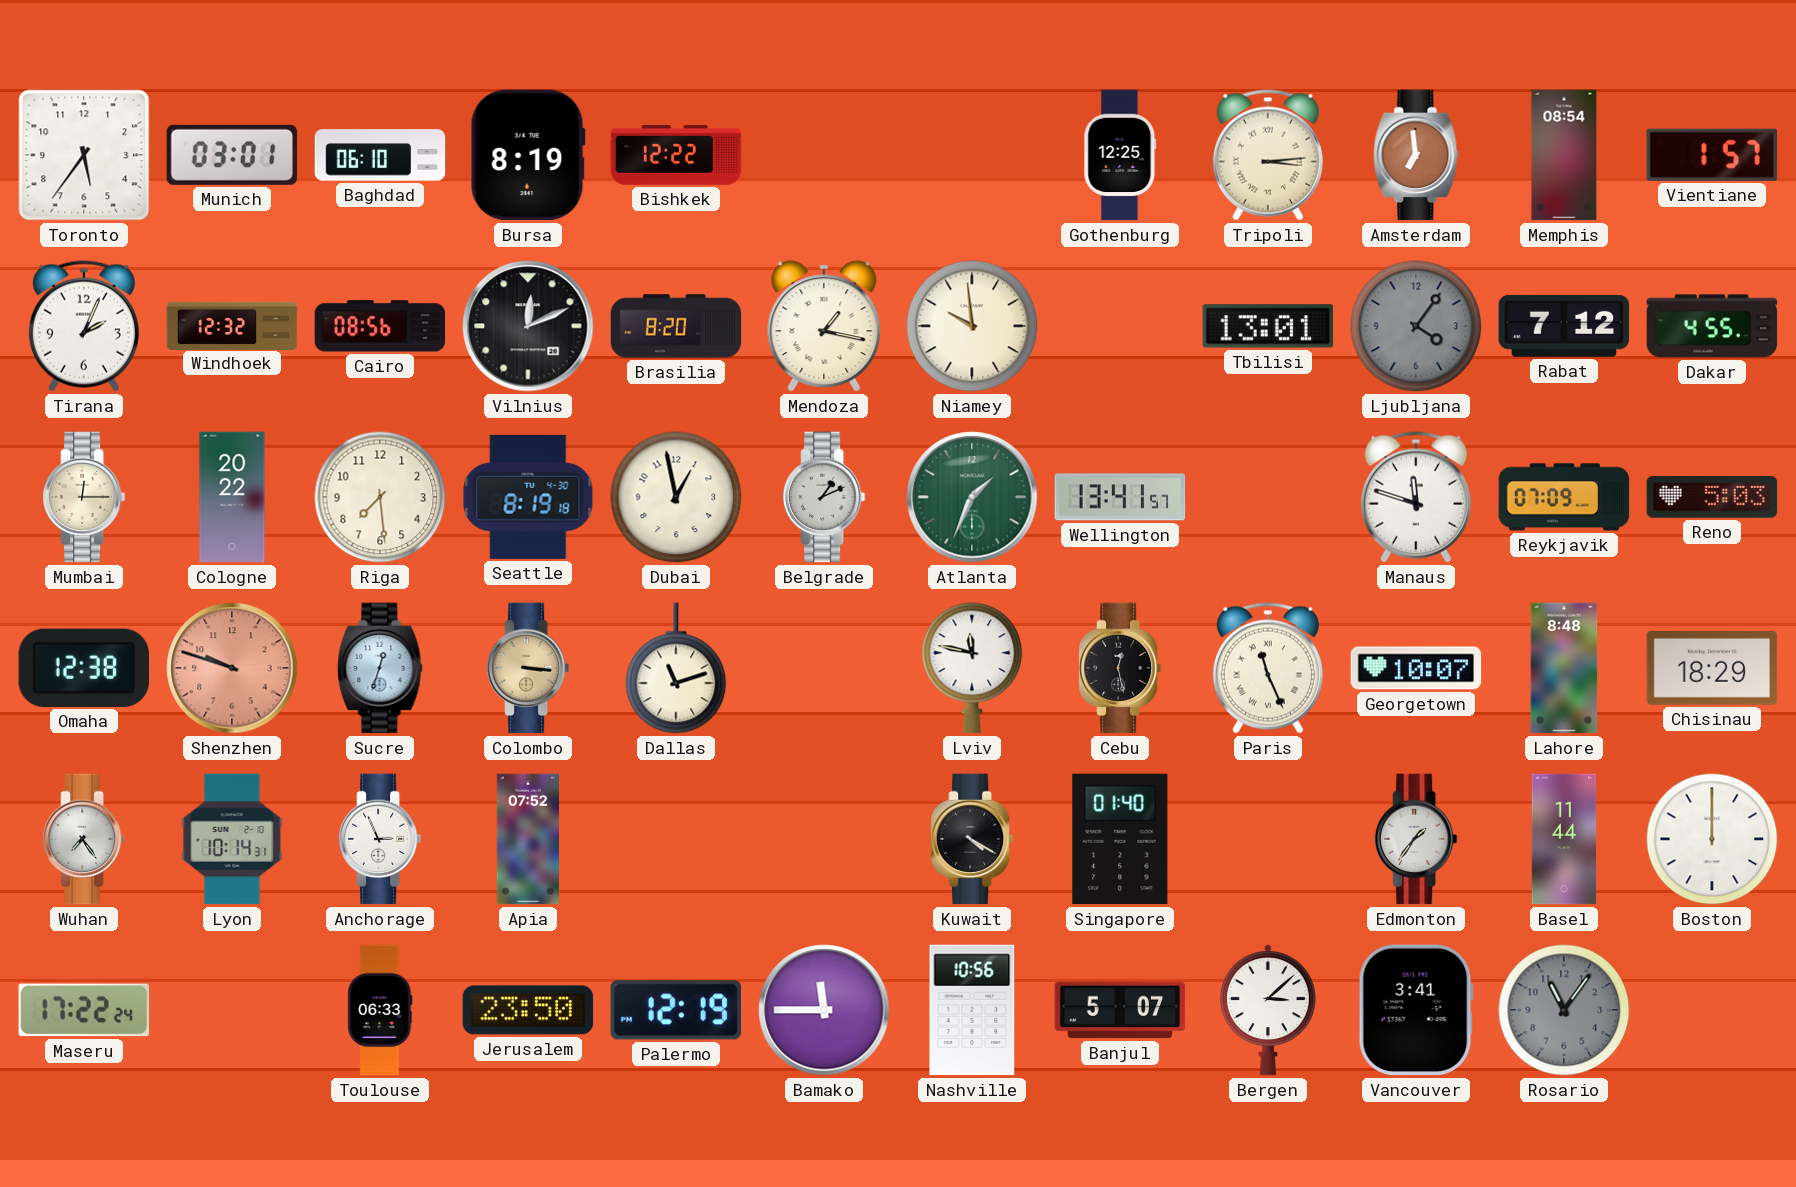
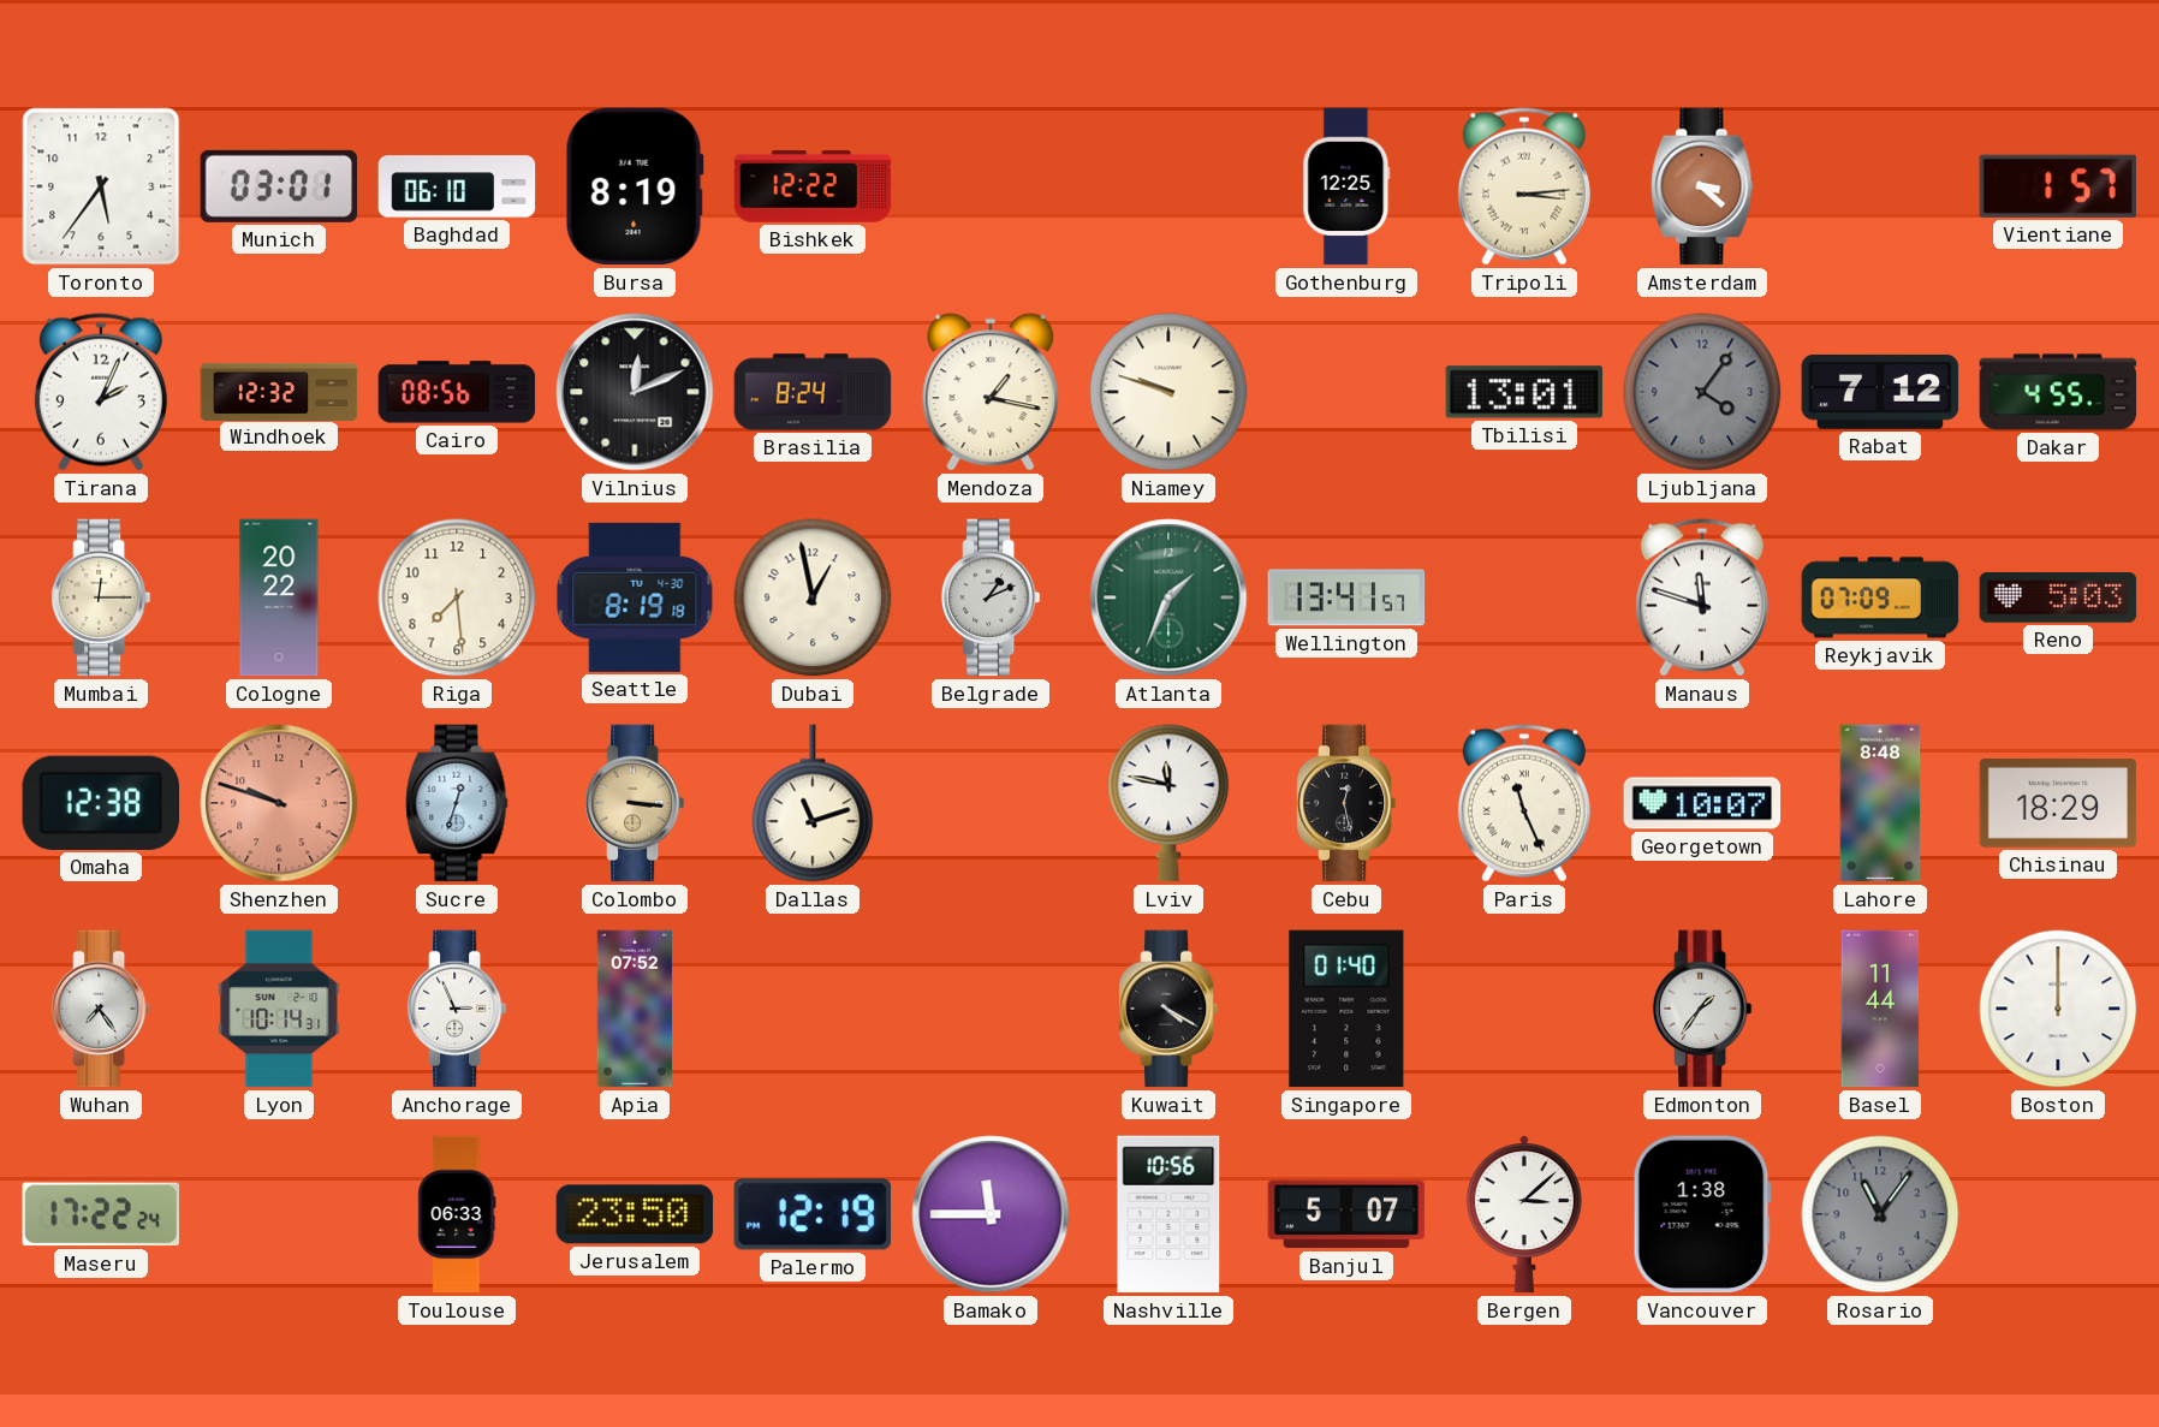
Amsterdam: 6:59 -> 3:22 (1702, 186)
Memphis: 08:54 -> none (1564, 155)
Brasilia: 8:20 -> 8:24 (813, 392)
Niamey: 9:59 -> 9:48 (1168, 392)
Vancouver: 3:41 -> 1:38 (1702, 1214)
